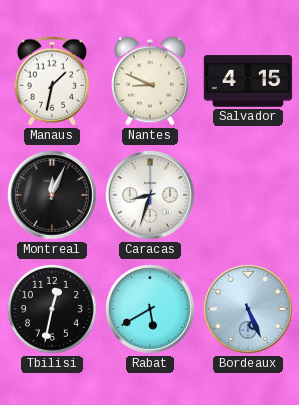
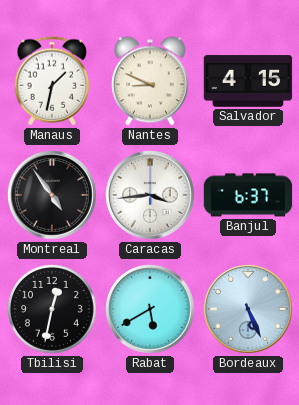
Montreal: 12:04 -> 4:54 (53, 196)
Caracas: 8:33 -> 3:44 (151, 196)
Banjul: none -> 6:37 (248, 195)
